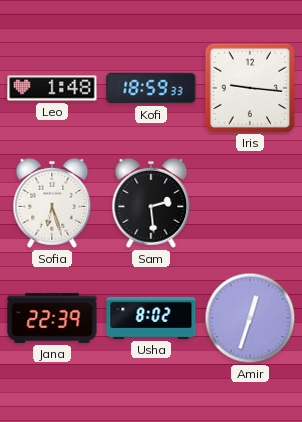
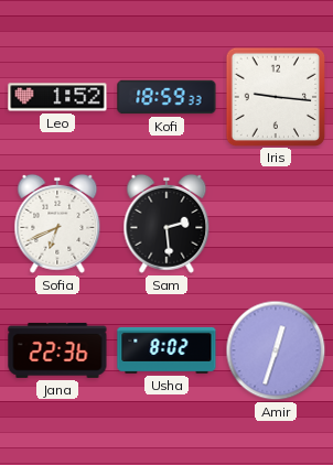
Leo: 1:48 -> 1:52 (57, 97)
Sofia: 6:27 -> 6:41 (57, 224)
Jana: 22:39 -> 22:36 (57, 350)
